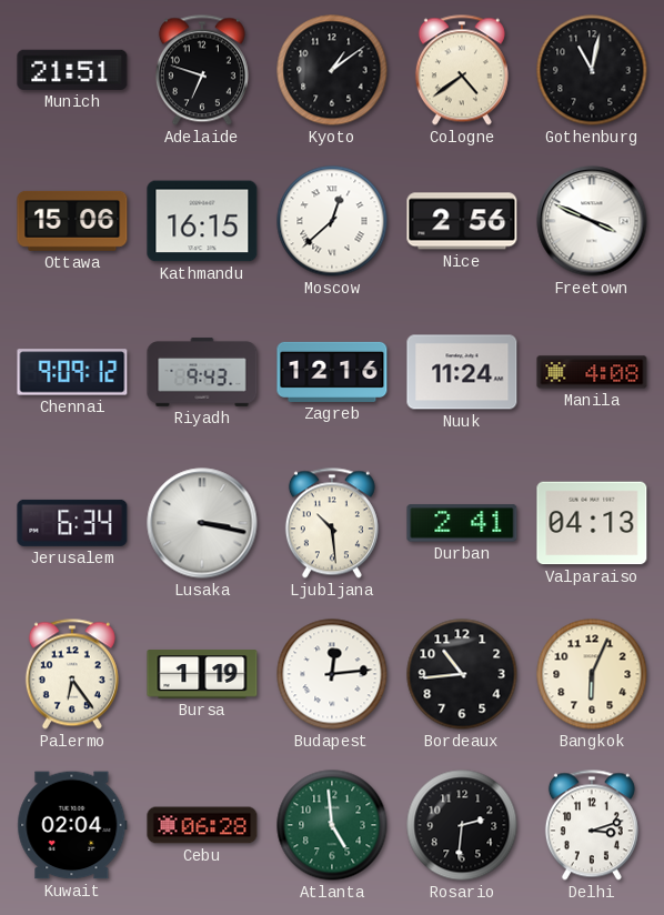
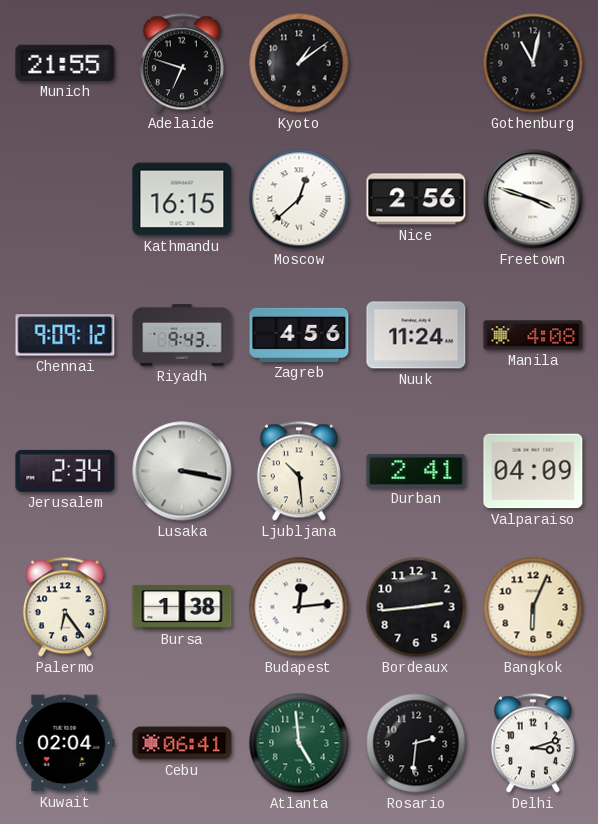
Munich: 21:51 -> 21:55 (65, 63)
Cologne: 4:39 -> none (462, 70)
Ottawa: 15:06 -> none (72, 221)
Freetown: 3:49 -> 3:48 (533, 199)
Zagreb: 12:16 -> 4:56 (299, 335)
Jerusalem: 6:34 -> 2:34 (65, 471)
Valparaiso: 04:13 -> 04:09 (533, 471)
Bursa: 1:19 -> 1:38 (182, 607)
Bordeaux: 10:44 -> 2:44 (416, 607)
Cebu: 06:28 -> 06:41 (182, 743)
